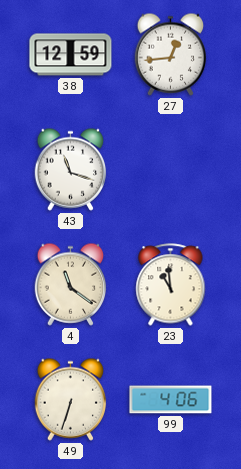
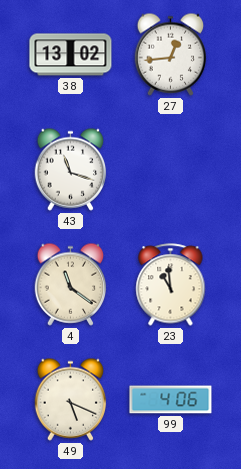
38: 12:59 -> 13:02 (71, 55)
49: 6:33 -> 5:19 (71, 399)
